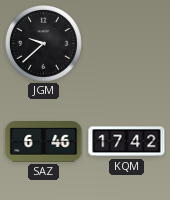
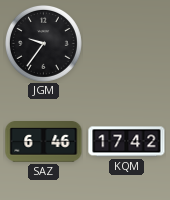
JGM: 9:38 -> 9:36 (43, 43)
